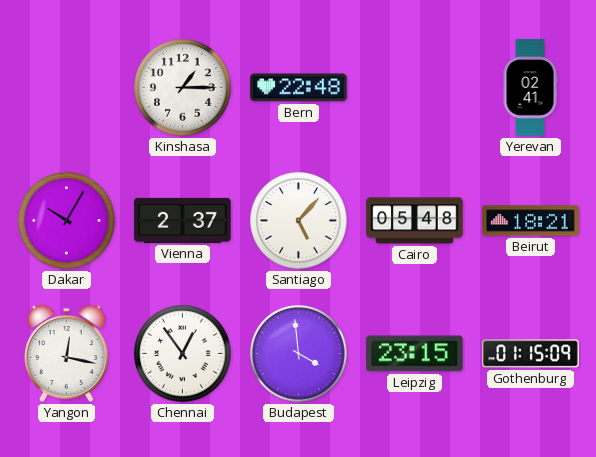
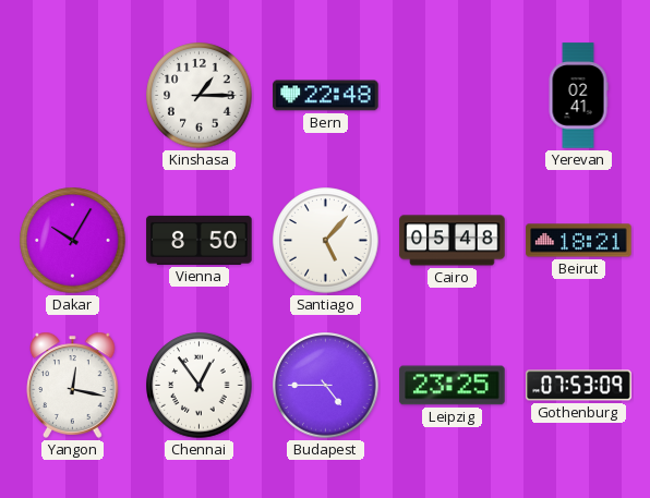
Vienna: 2:37 -> 8:50 (200, 240)
Budapest: 3:59 -> 4:45 (326, 386)
Leipzig: 23:15 -> 23:25 (453, 386)
Gothenburg: 01:15 -> 07:53 (579, 386)
